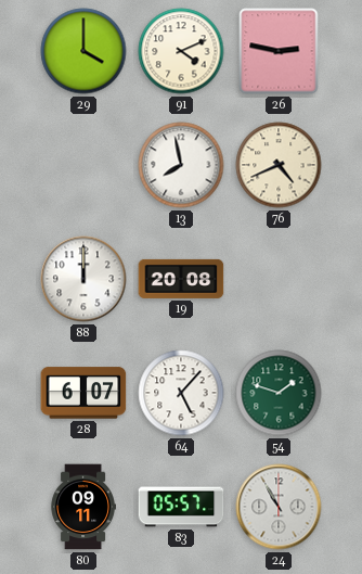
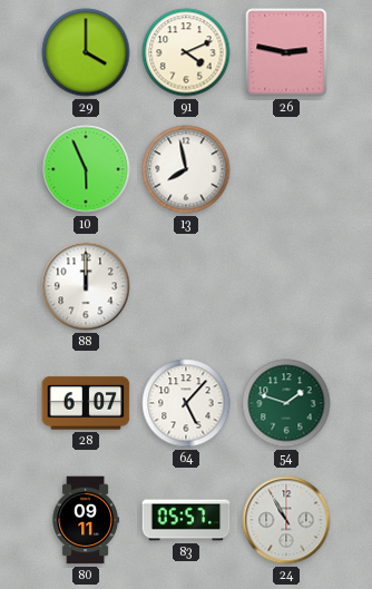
10: none -> 5:56 (86, 169)
76: 4:41 -> none (279, 165)
19: 20:08 -> none (181, 279)
